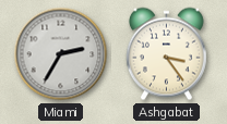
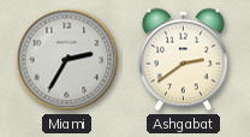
Ashgabat: 3:24 -> 2:39 (183, 60)
